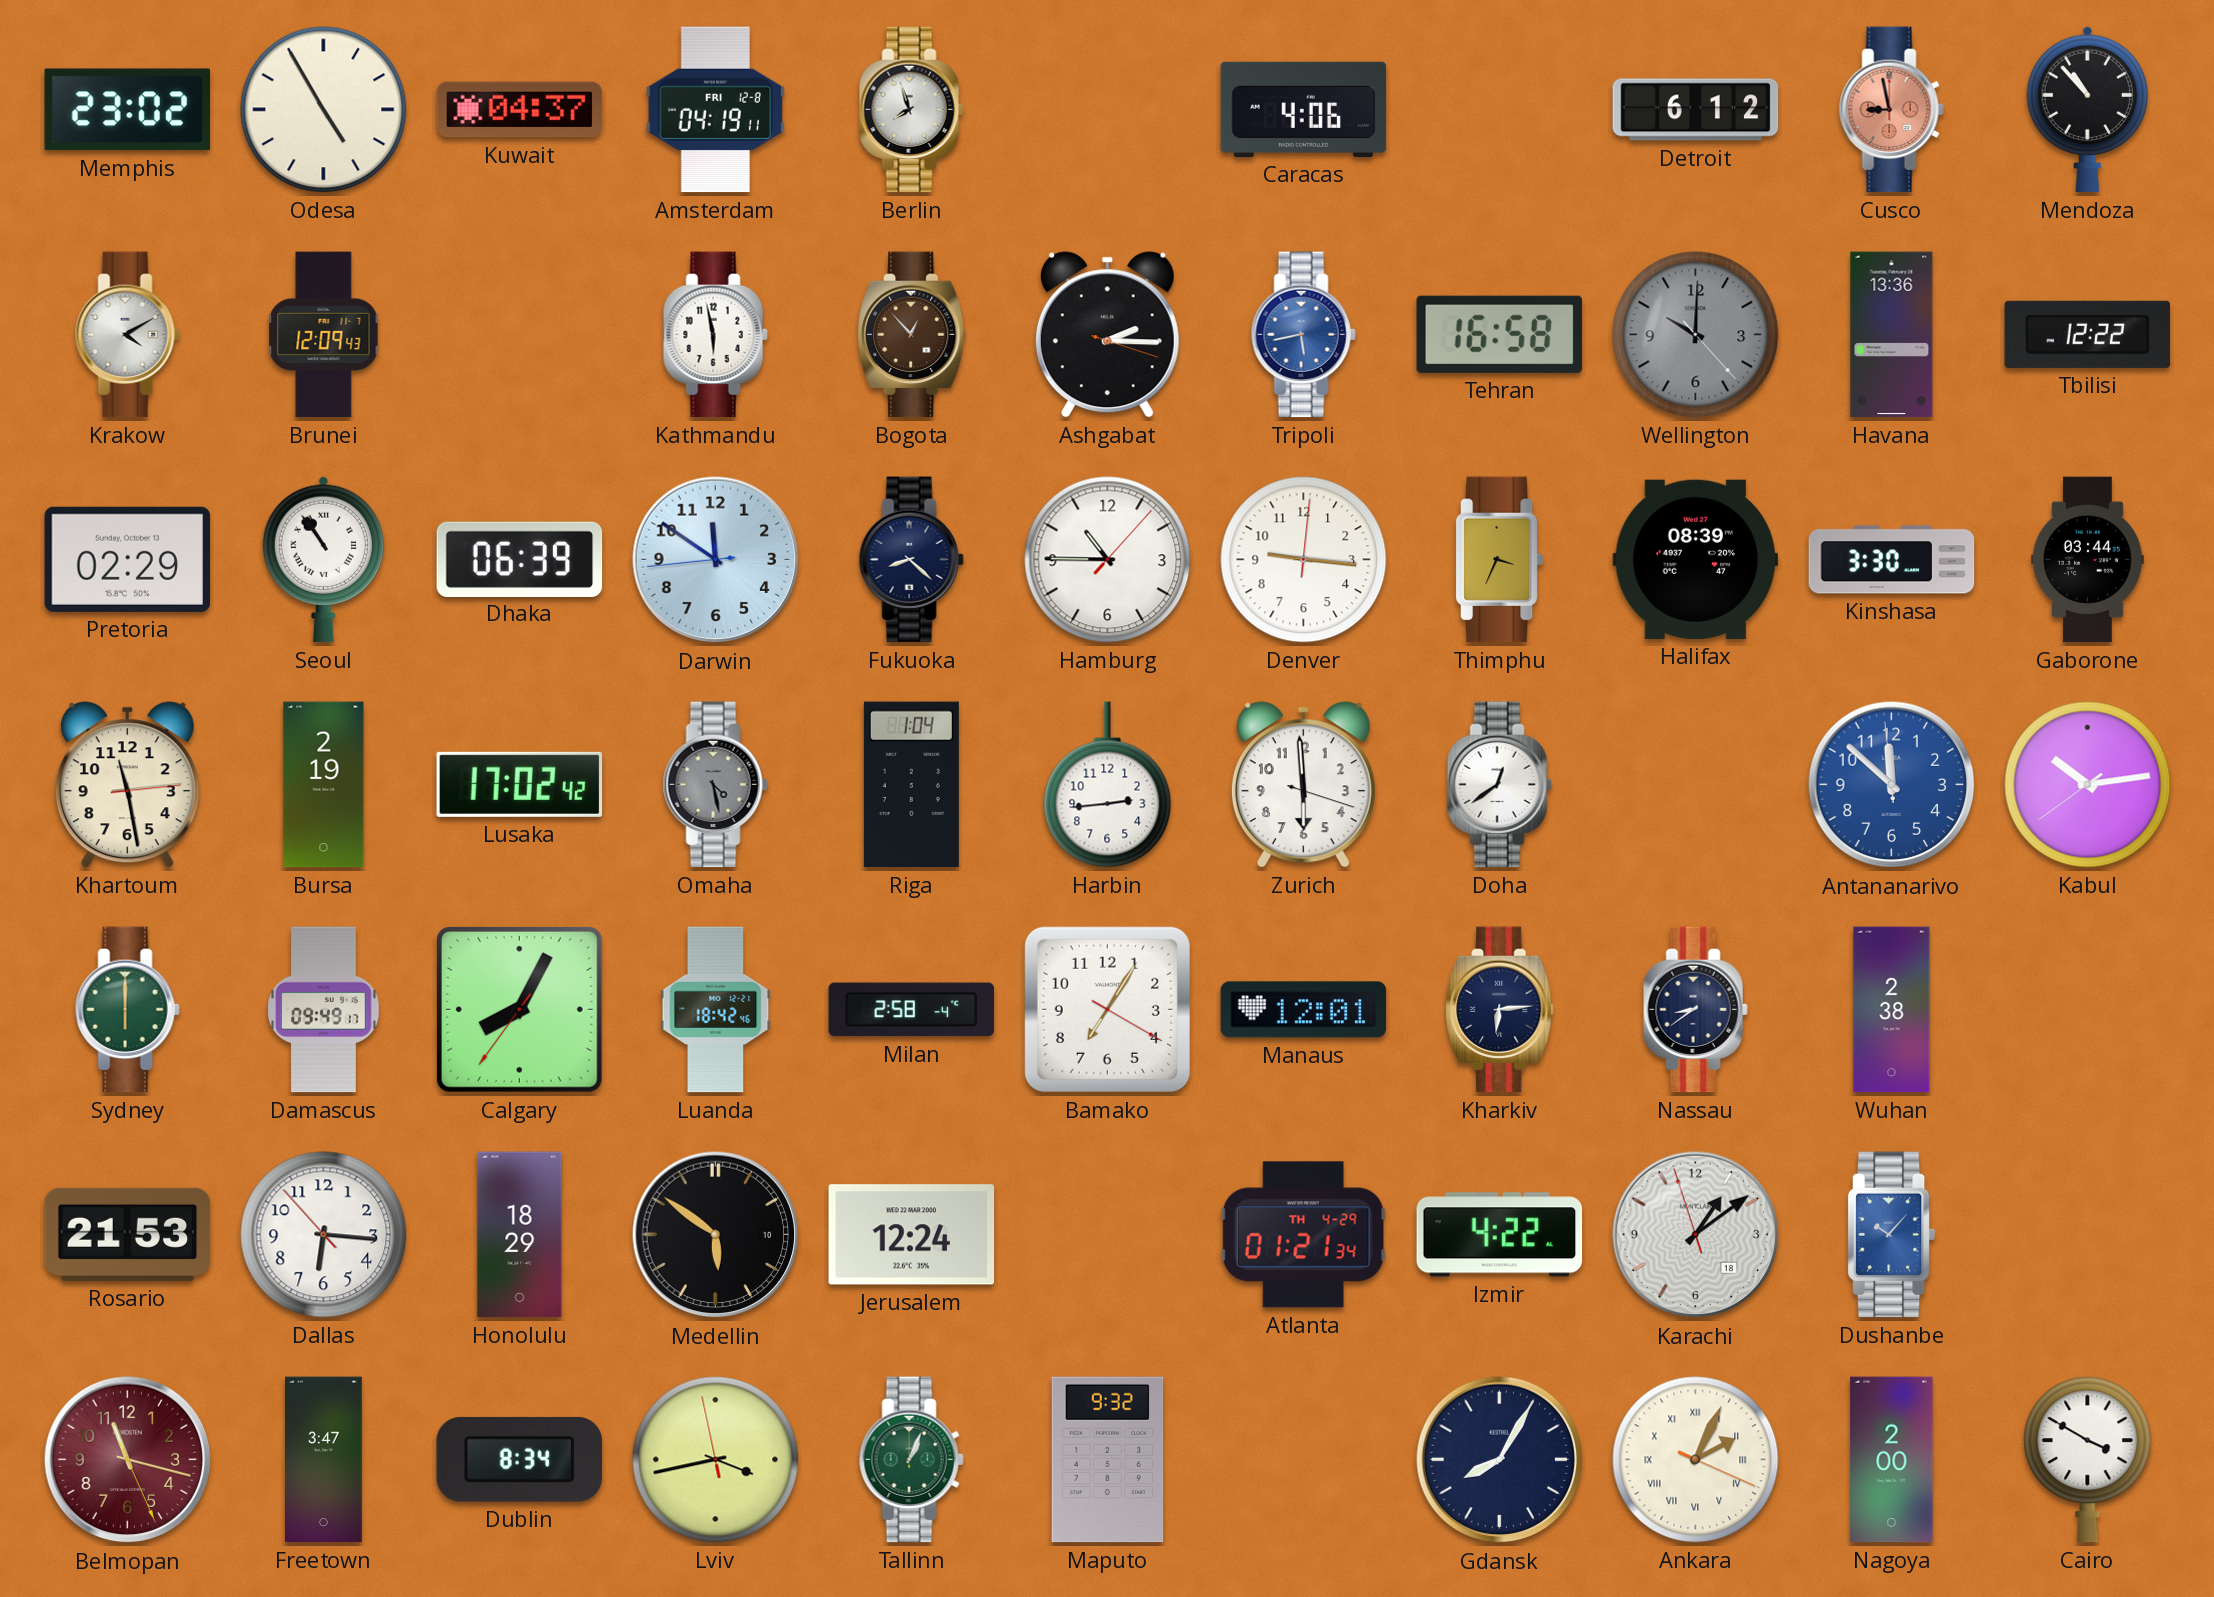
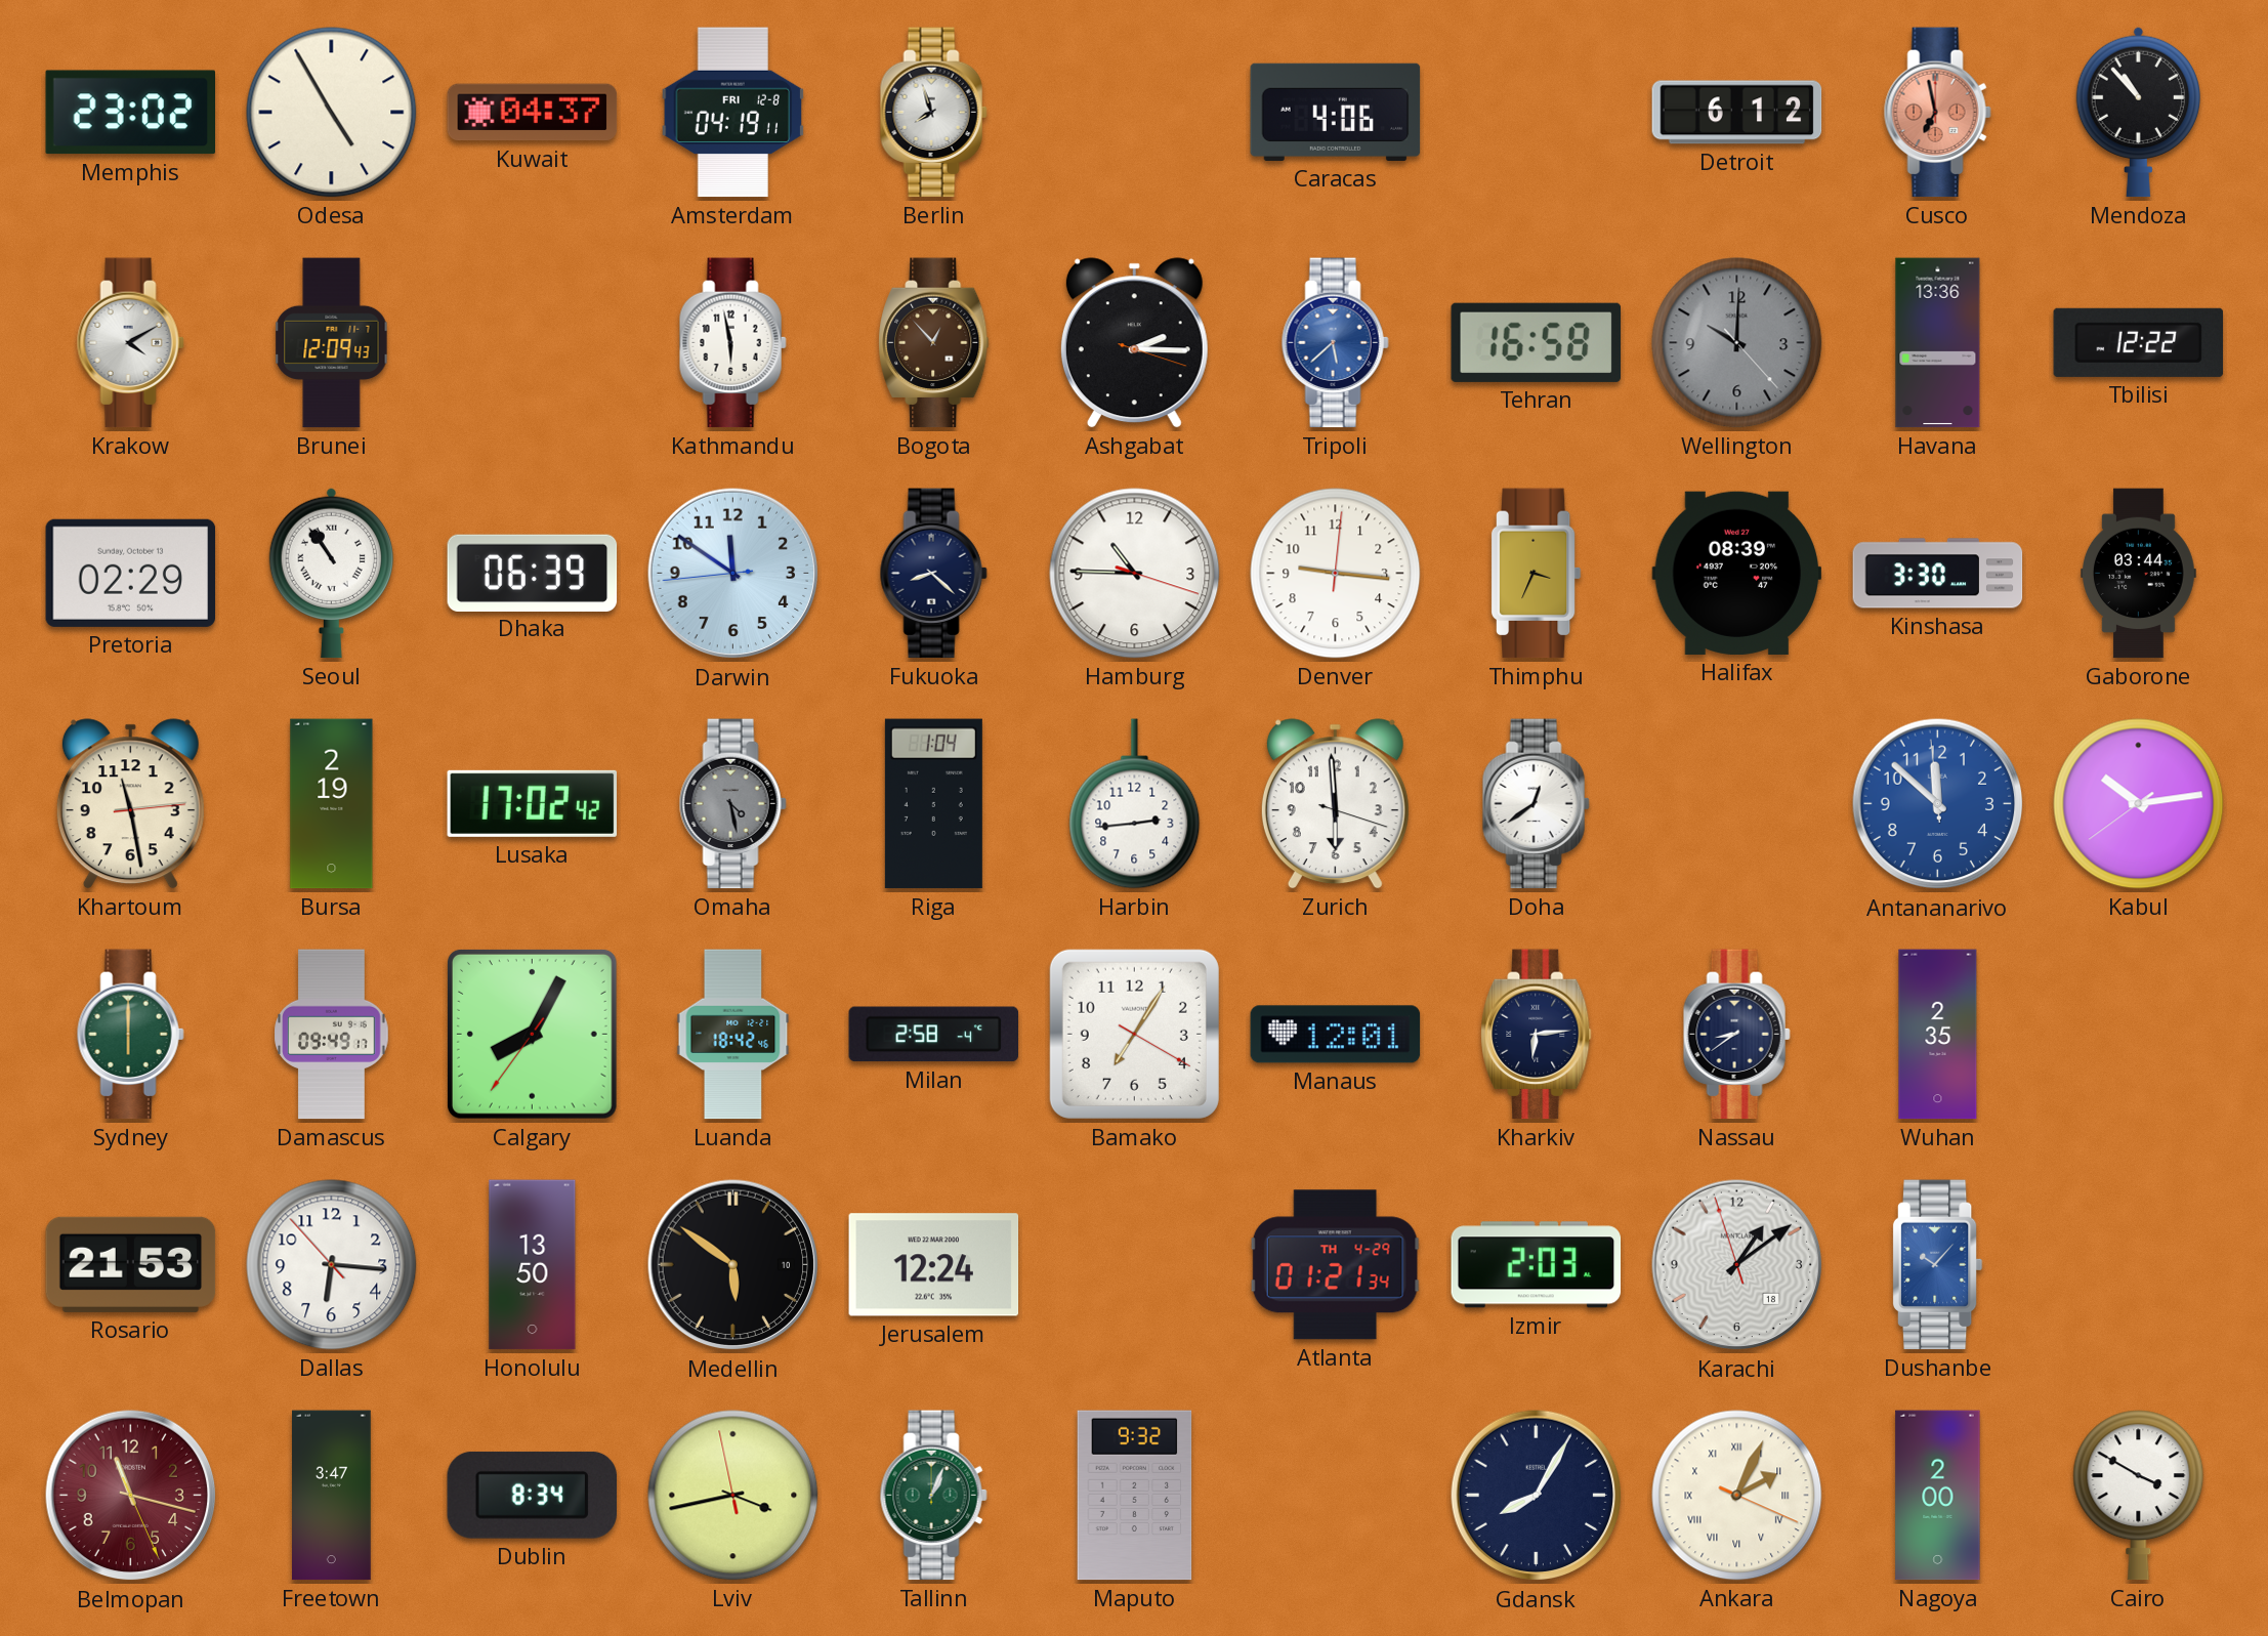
Cusco: 8:58 -> 6:58 (1937, 113)
Tripoli: 5:43 -> 5:38 (1335, 343)
Hamburg: 10:45:07 -> 10:45:18 (1135, 574)
Wuhan: 2:38 -> 2:35 (1938, 1035)
Honolulu: 18:29 -> 13:50 (533, 1265)
Izmir: 4:22 -> 2:03 (1537, 1265)
